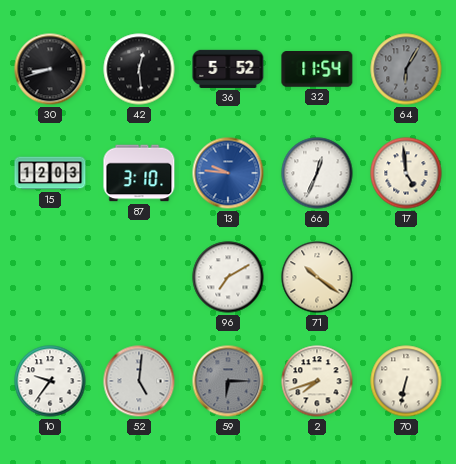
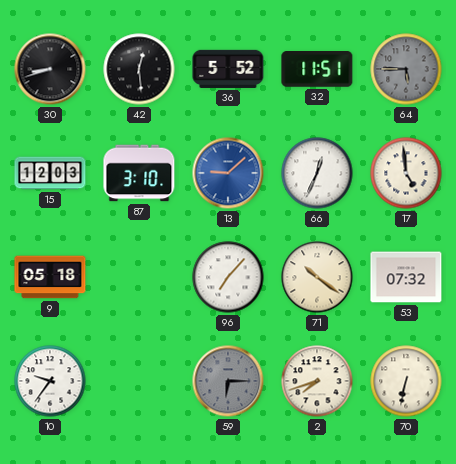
32: 11:54 -> 11:51 (317, 69)
64: 6:05 -> 5:45 (406, 69)
13: 9:46 -> 9:08 (228, 173)
9: none -> 05:18 (50, 277)
96: 7:10 -> 7:07 (228, 277)
53: none -> 07:32 (406, 277)
52: 5:01 -> none (139, 381)
